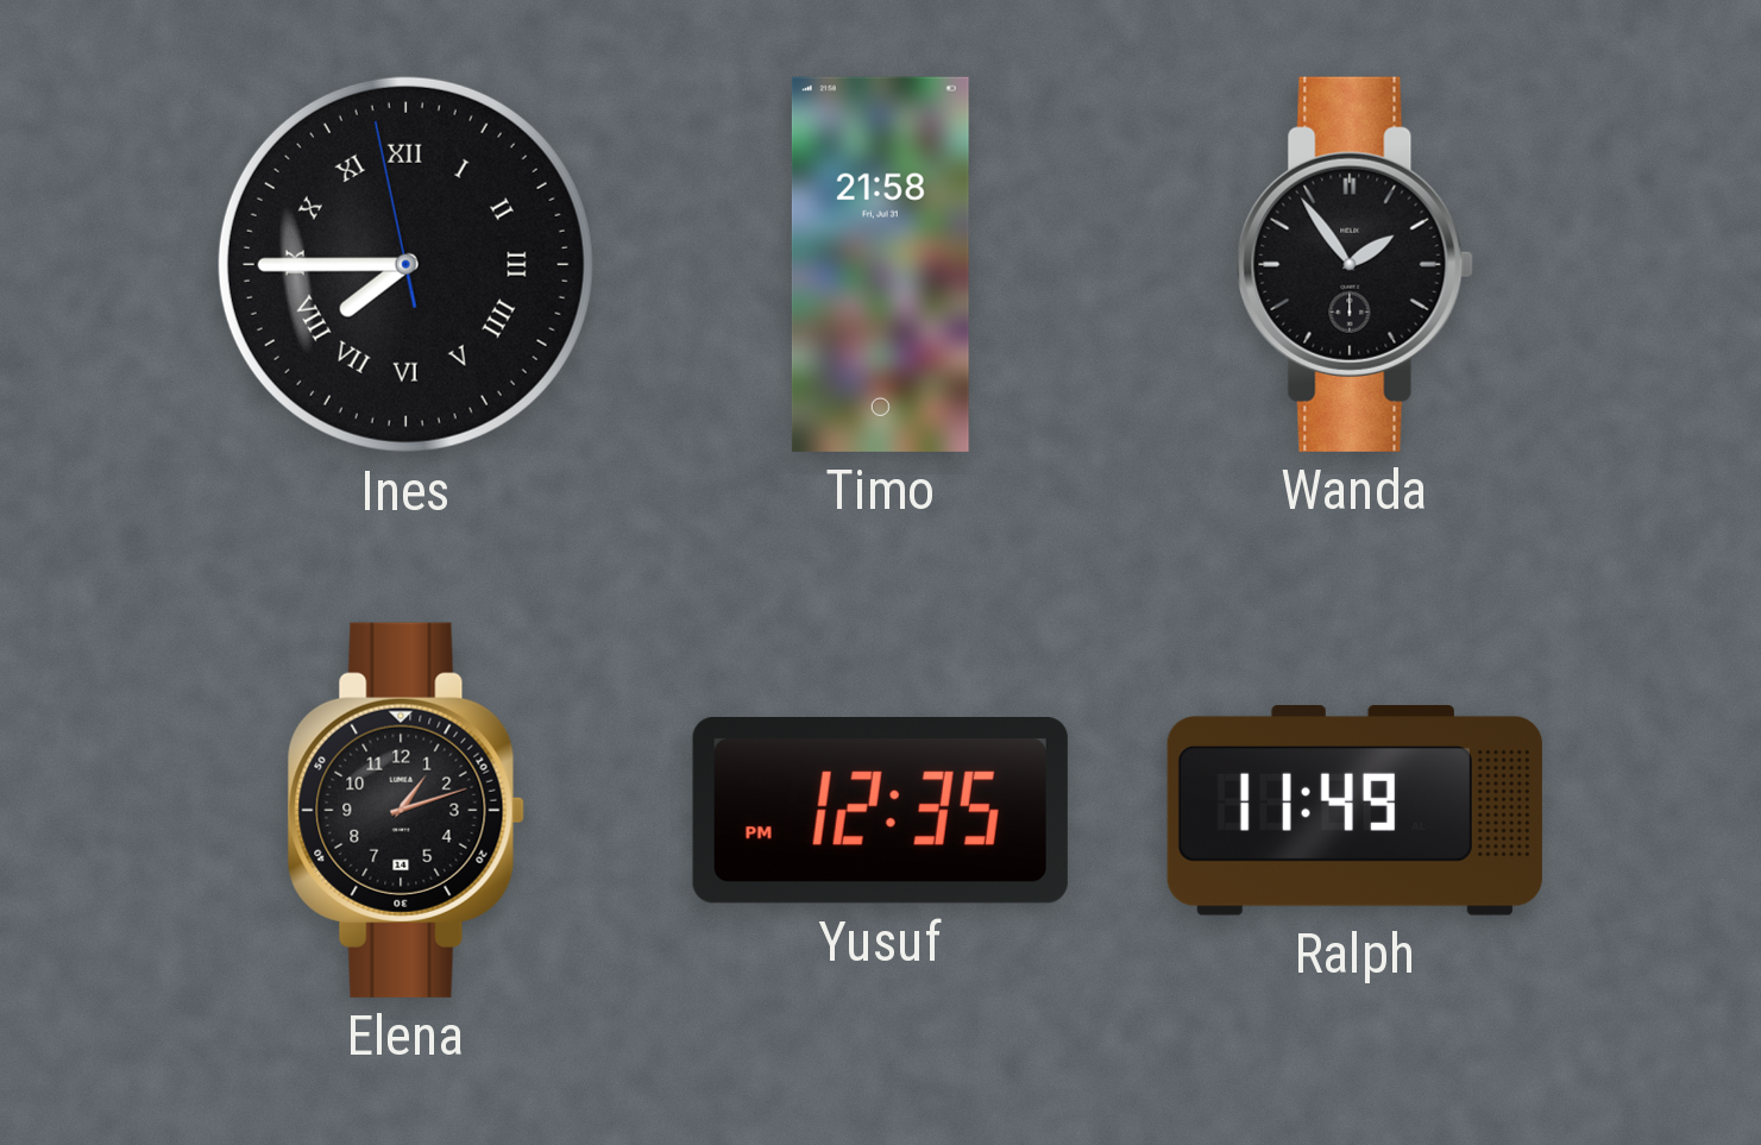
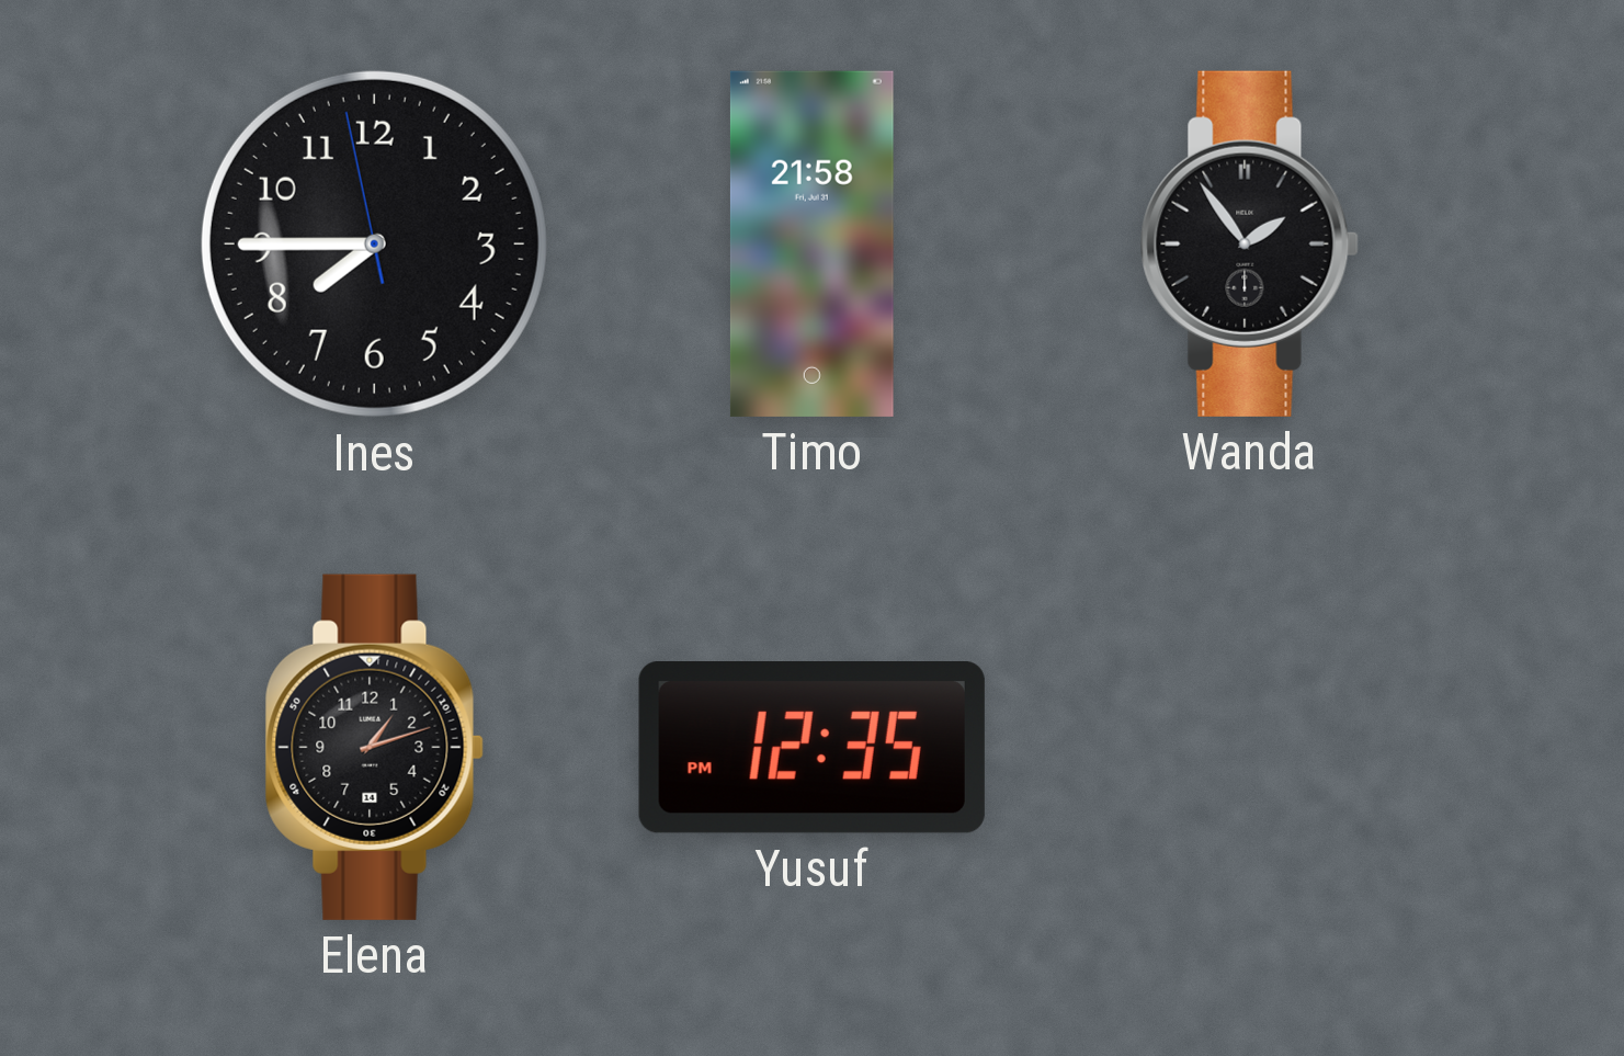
Ines numerals: Roman -> Arabic (374, 243)
Ralph: 11:49 -> none (1354, 811)
